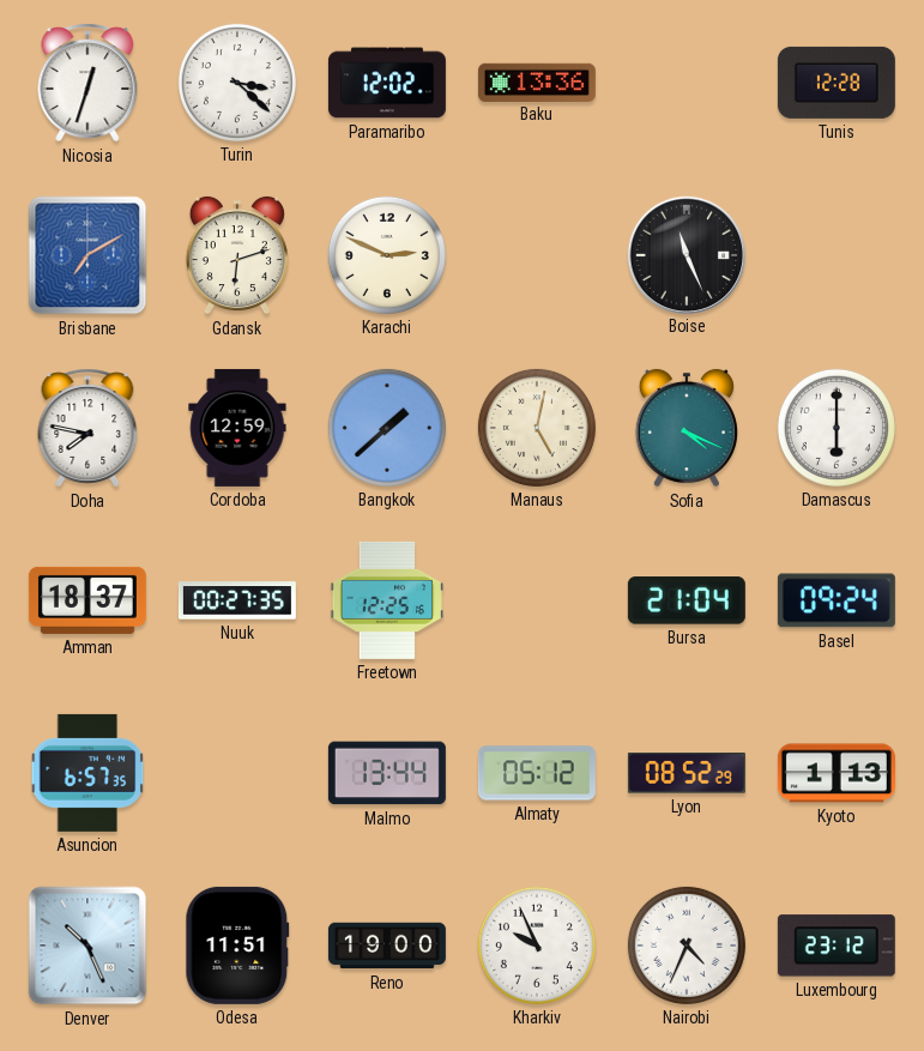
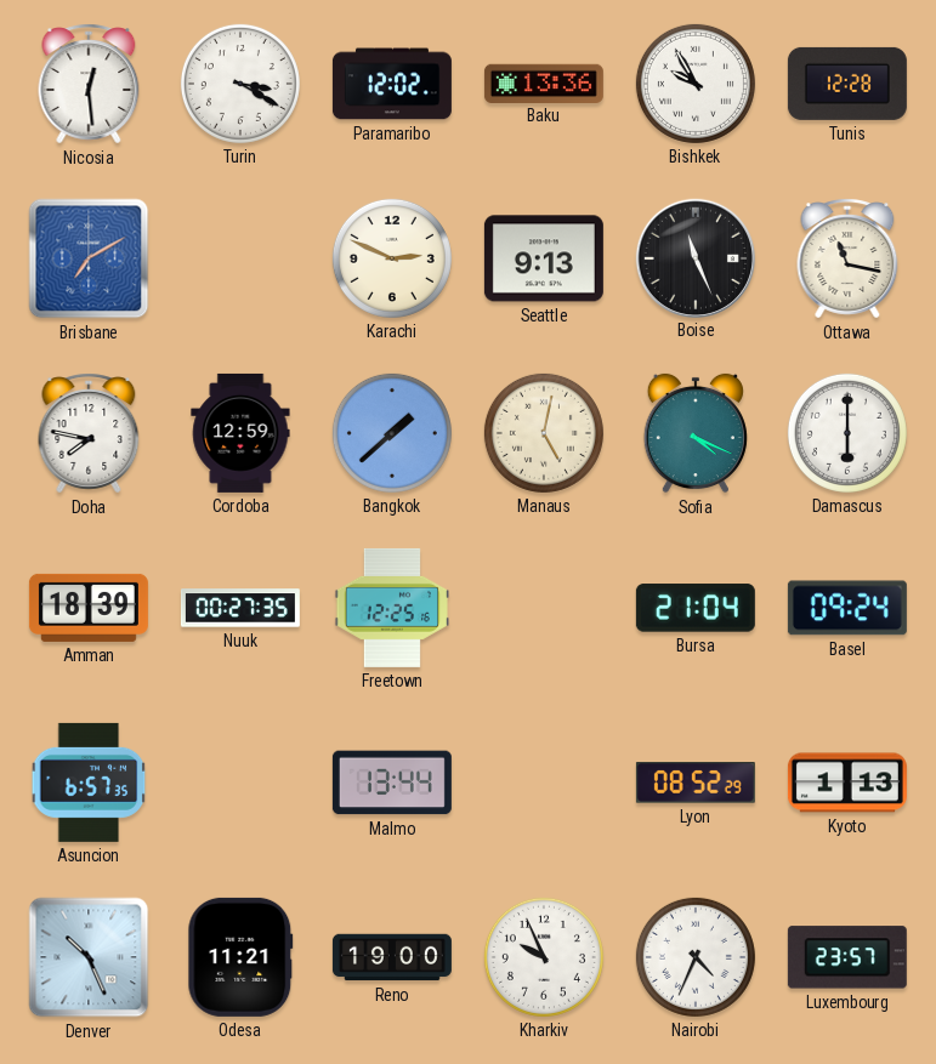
Nicosia: 12:33 -> 12:29 (89, 84)
Turin: 3:22 -> 3:20 (240, 84)
Bishkek: none -> 9:55 (696, 84)
Gdansk: 6:12 -> none (237, 255)
Seattle: none -> 9:13 (544, 258)
Ottawa: none -> 11:17 (847, 258)
Amman: 18:37 -> 18:39 (89, 608)
Almaty: 05:12 -> none (537, 773)
Odesa: 11:51 -> 11:21 (240, 957)
Luxembourg: 23:12 -> 23:57 (847, 957)
